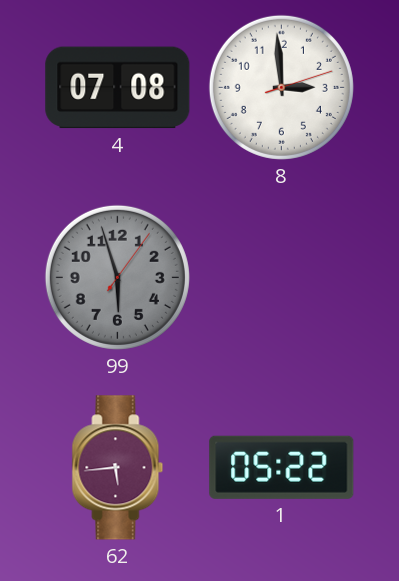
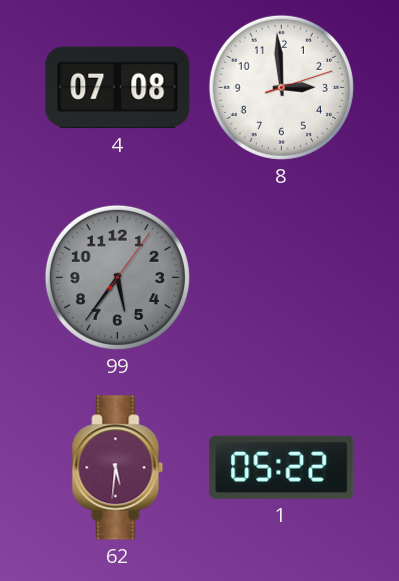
99: 5:57 -> 5:36 (117, 277)
62: 5:44 -> 5:31 (118, 468)
